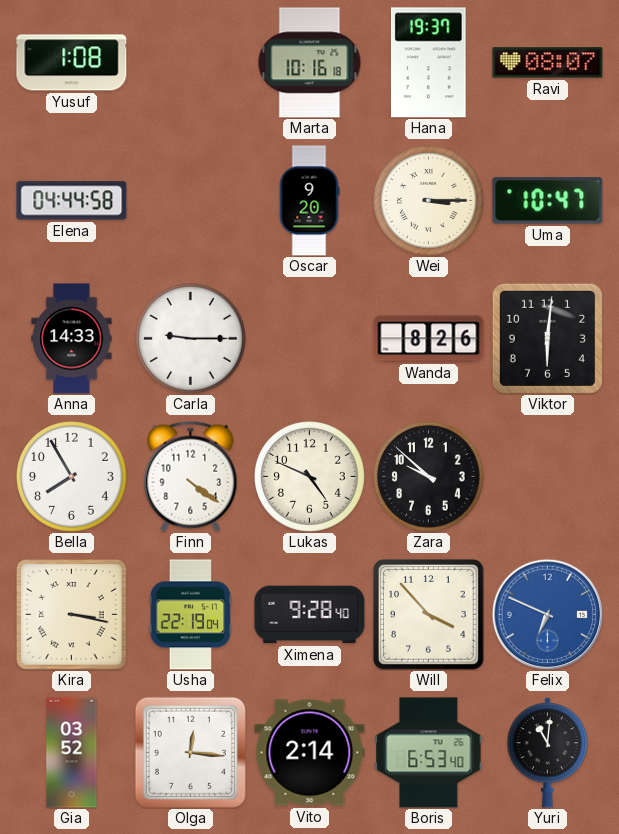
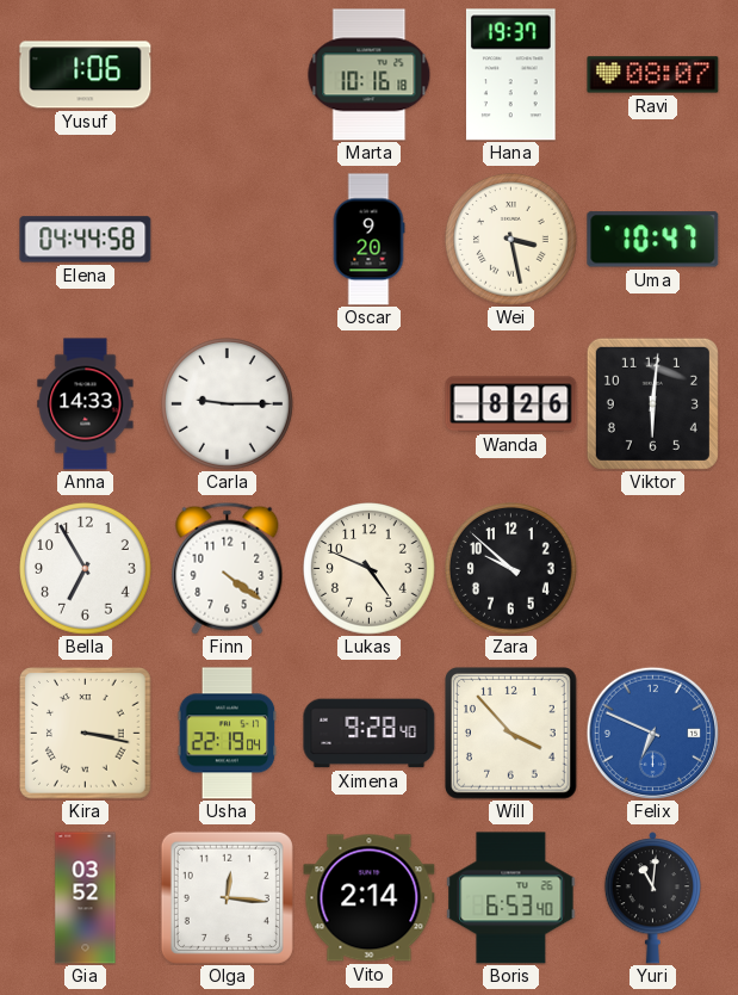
Yusuf: 1:08 -> 1:06 (86, 75)
Wei: 3:15 -> 3:28 (511, 240)
Bella: 7:55 -> 6:55 (86, 569)
